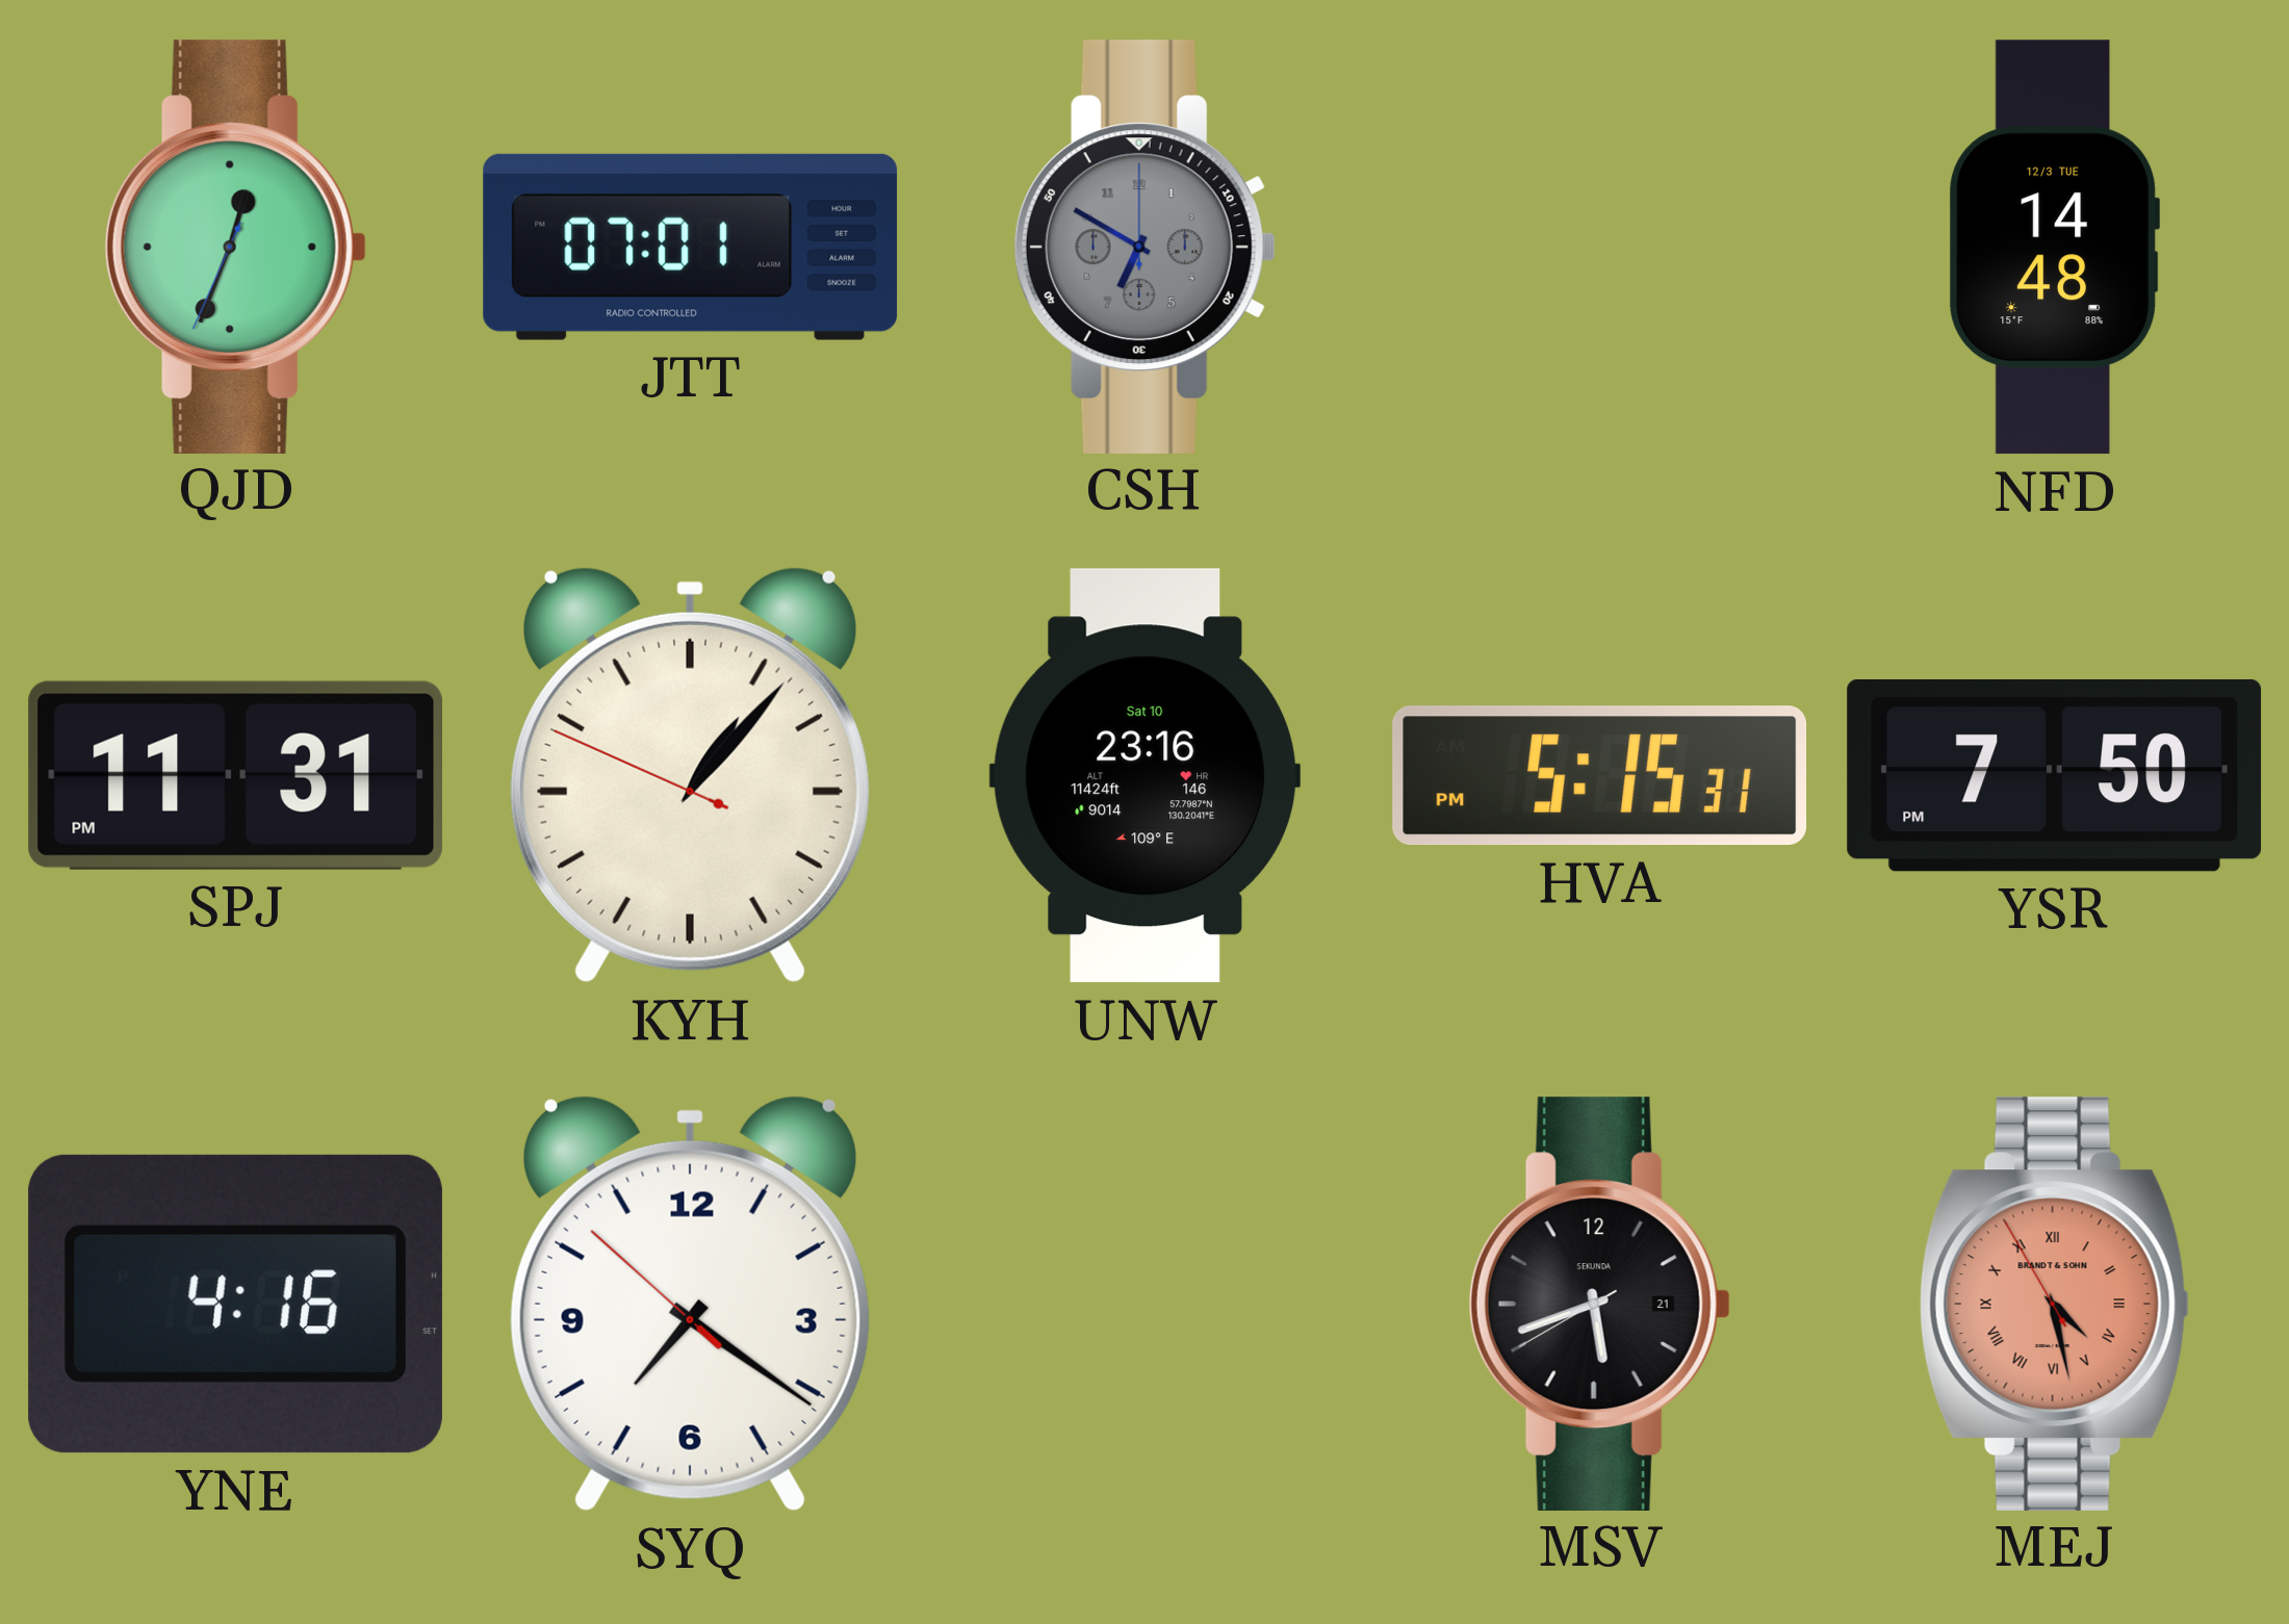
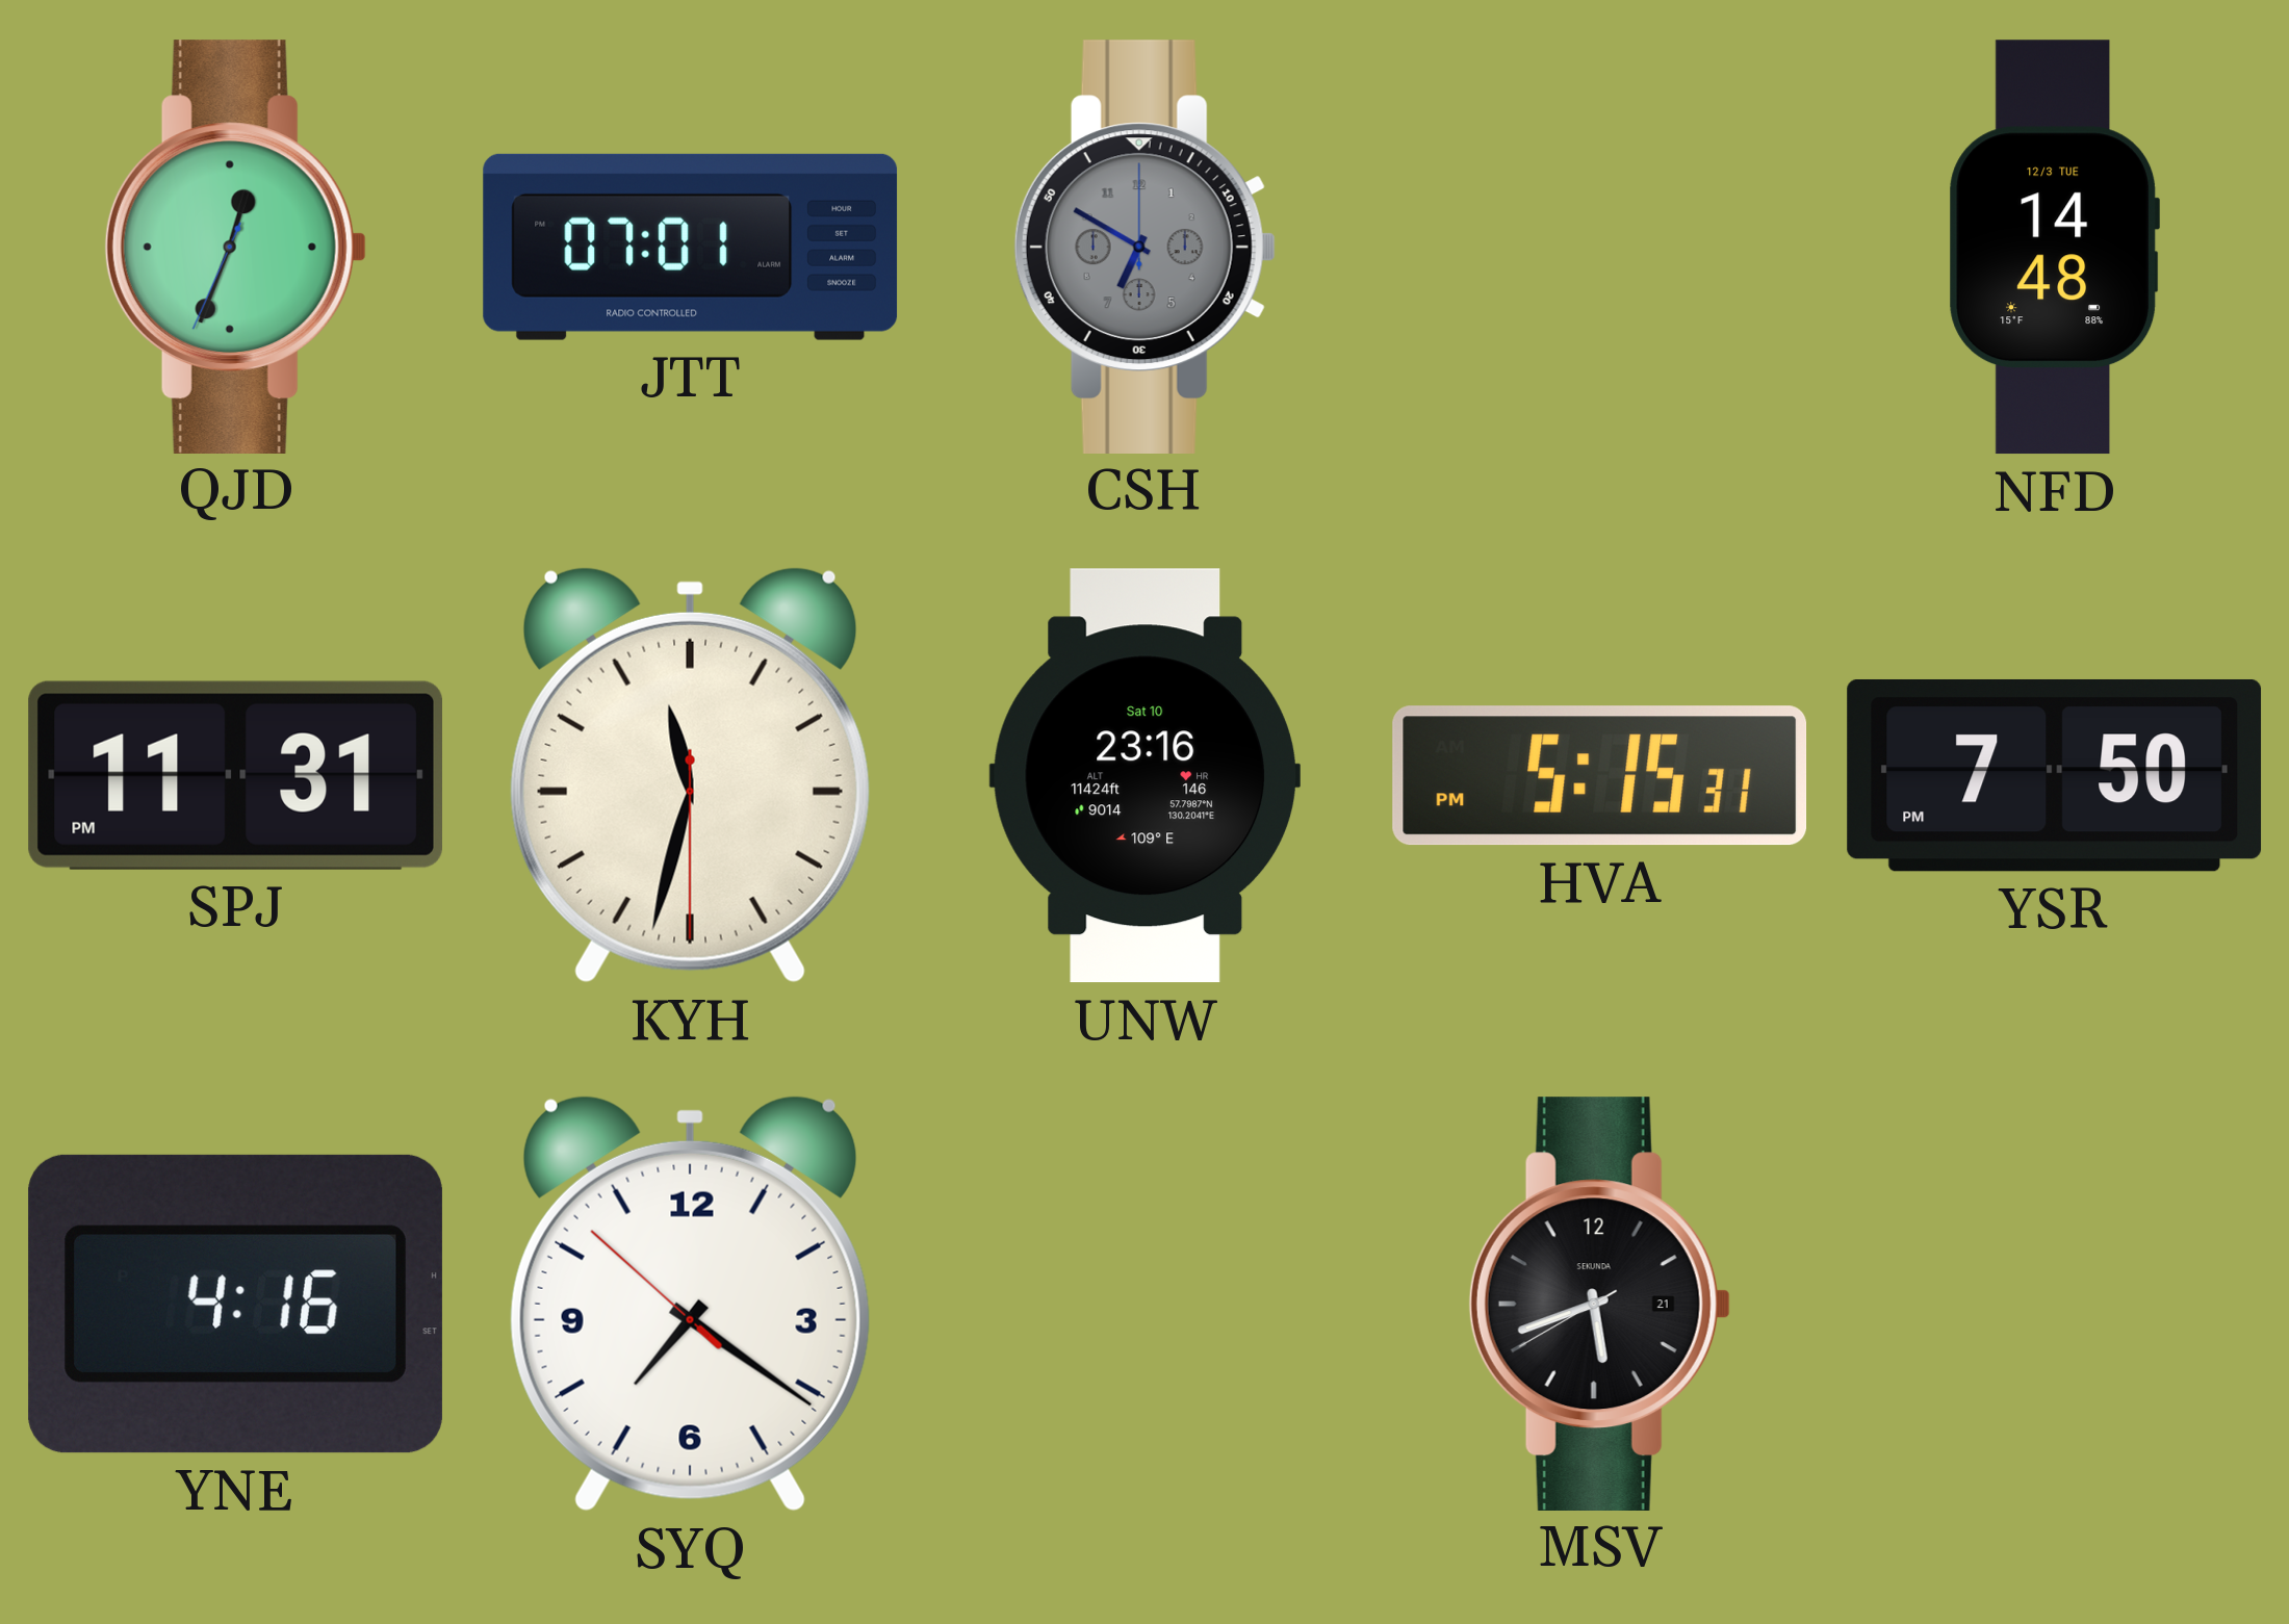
KYH: 1:06 -> 11:32 (690, 775)
MEJ: 4:27 -> none (2054, 1304)
